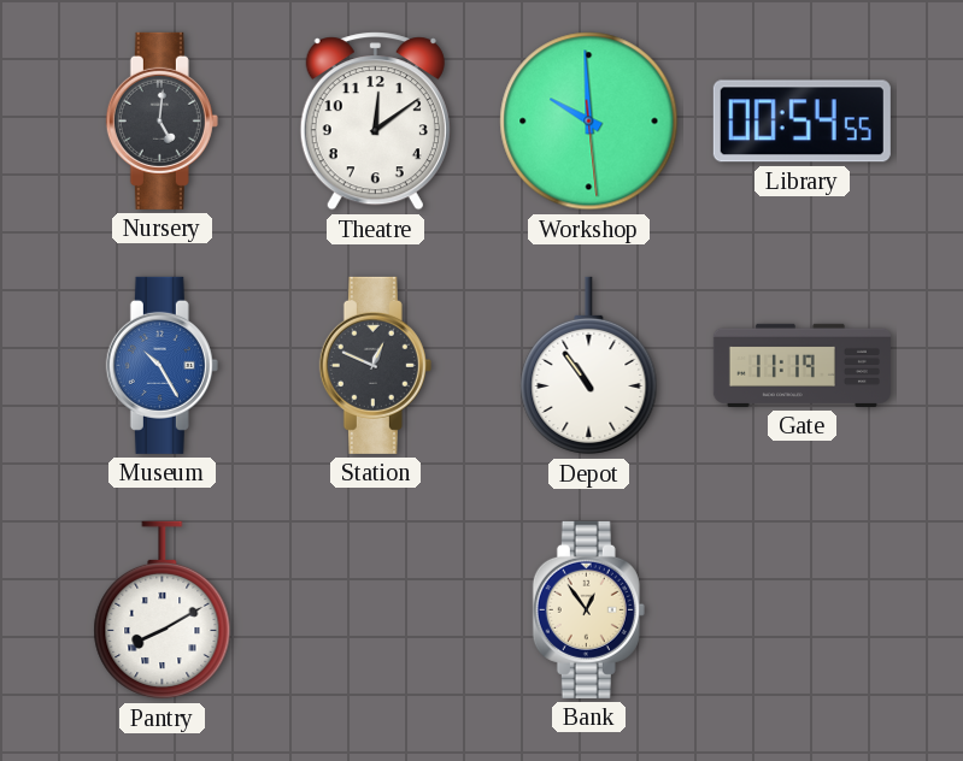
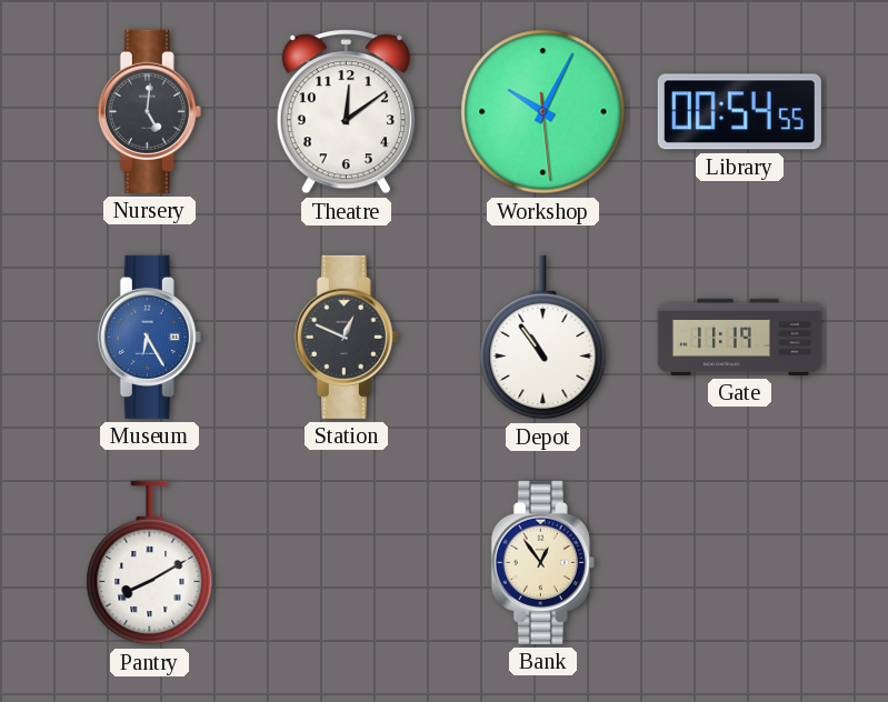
Workshop: 9:59 -> 10:04 (543, 112)
Museum: 10:25 -> 6:25 (149, 337)
